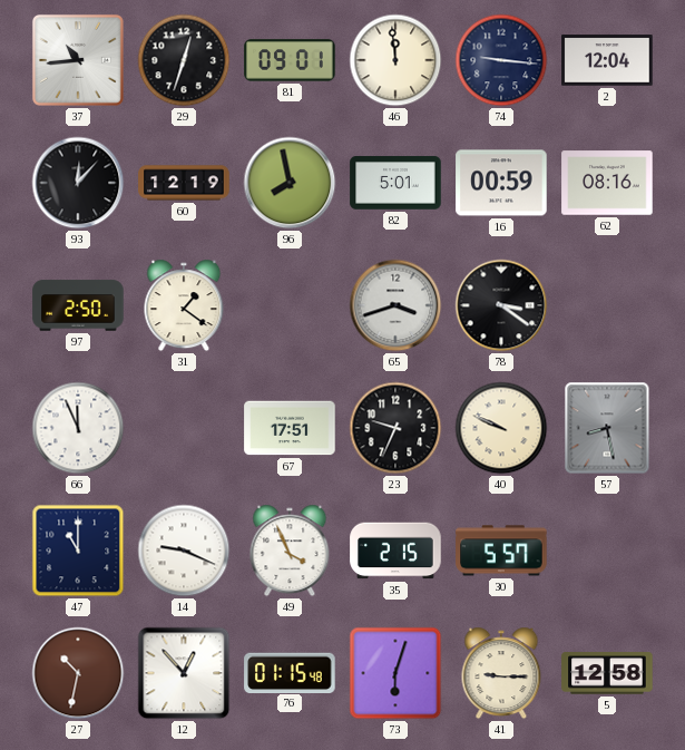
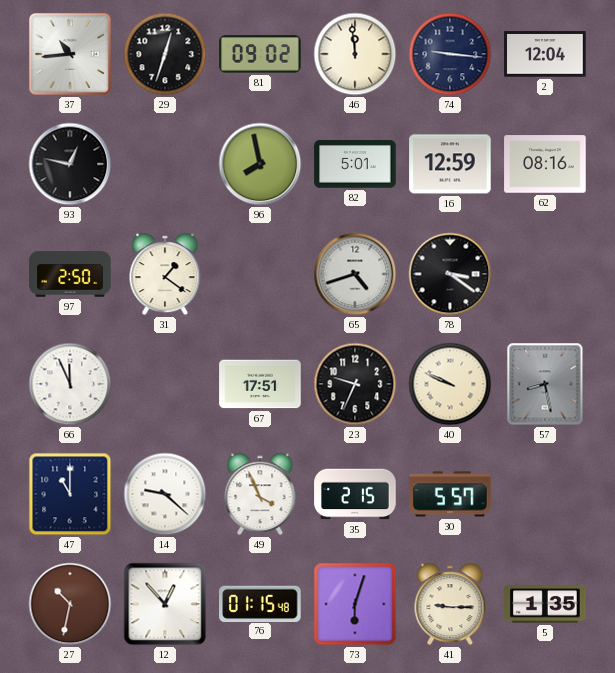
81: 09:01 -> 09:02 (260, 54)
93: 12:07 -> 12:47 (70, 164)
60: 12:19 -> none (184, 183)
16: 00:59 -> 12:59 (450, 164)
65: 3:42 -> 4:42 (355, 274)
14: 9:19 -> 9:22 (165, 494)
5: 12:58 -> 1:35 (545, 604)
